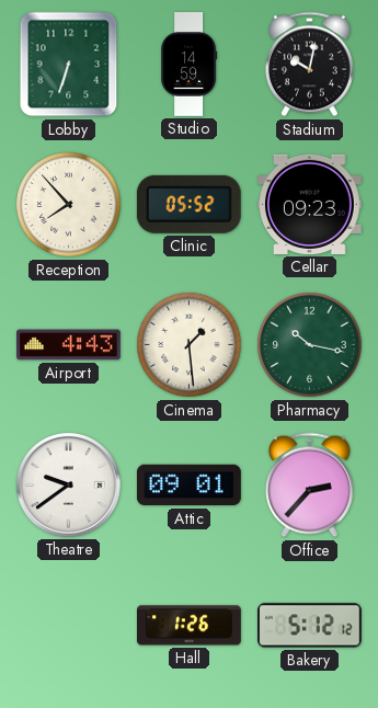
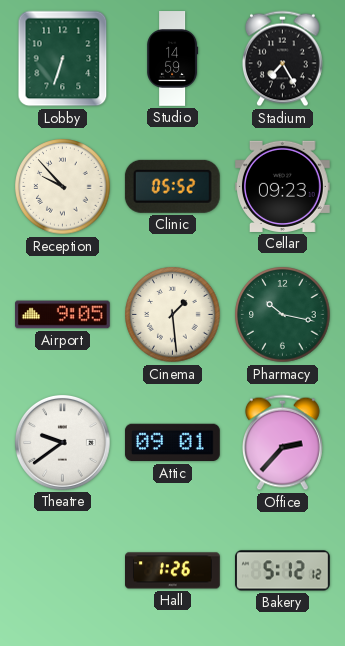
Stadium: 10:02 -> 7:25 (282, 59)
Reception: 7:53 -> 9:53 (63, 187)
Airport: 4:43 -> 9:05 (63, 315)
